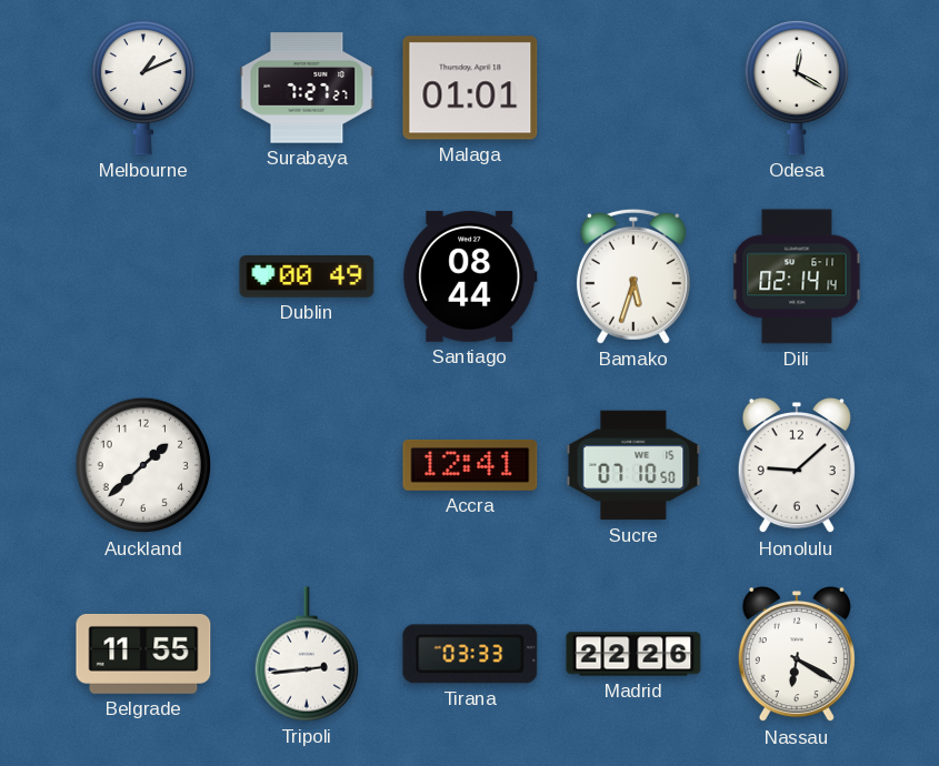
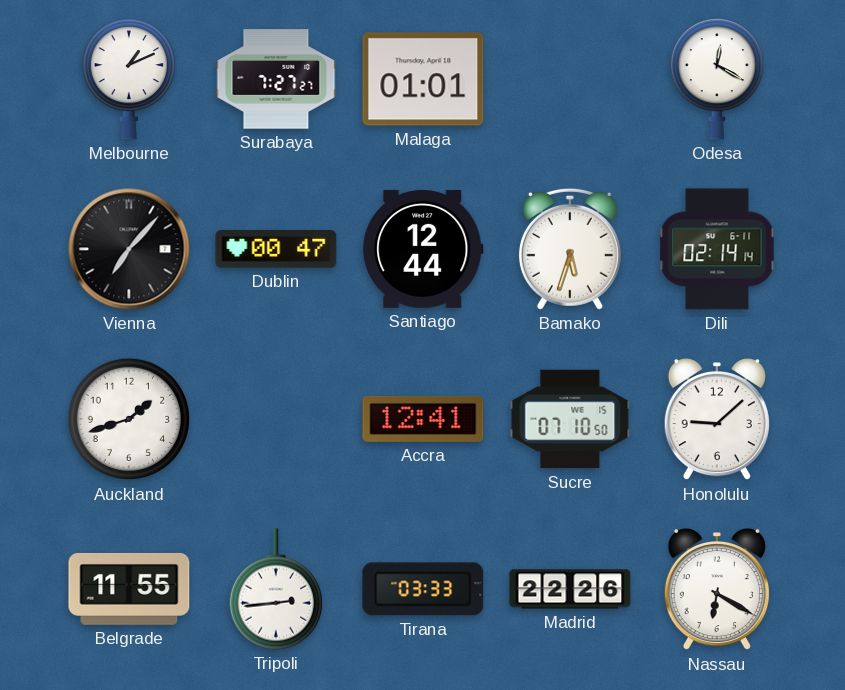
Vienna: none -> 7:07 (129, 249)
Dublin: 00:49 -> 00:47 (276, 249)
Santiago: 08:44 -> 12:44 (423, 249)
Auckland: 1:38 -> 1:42 (129, 419)
